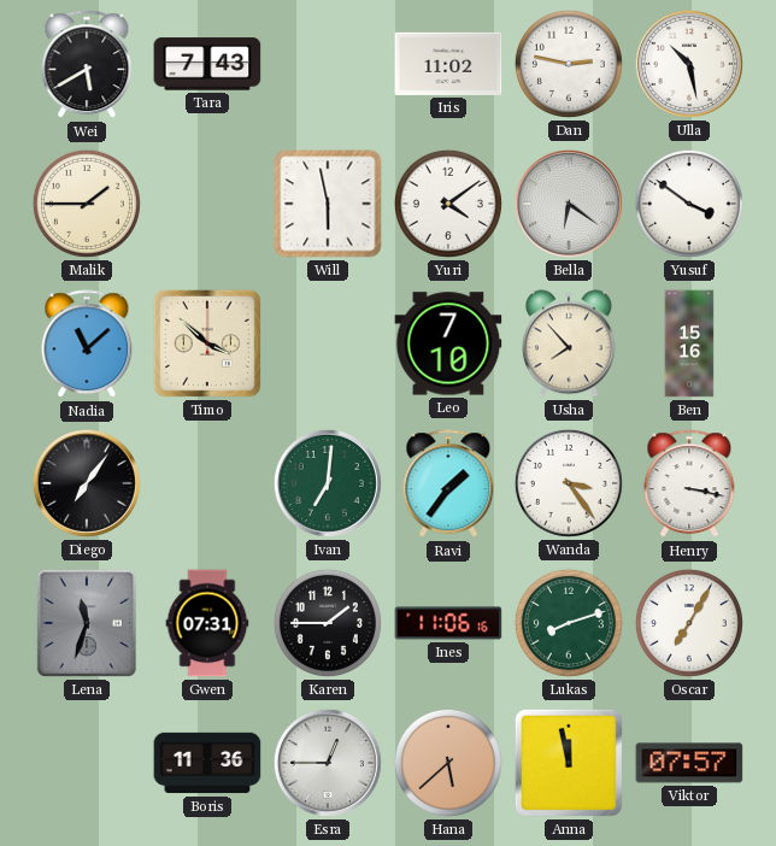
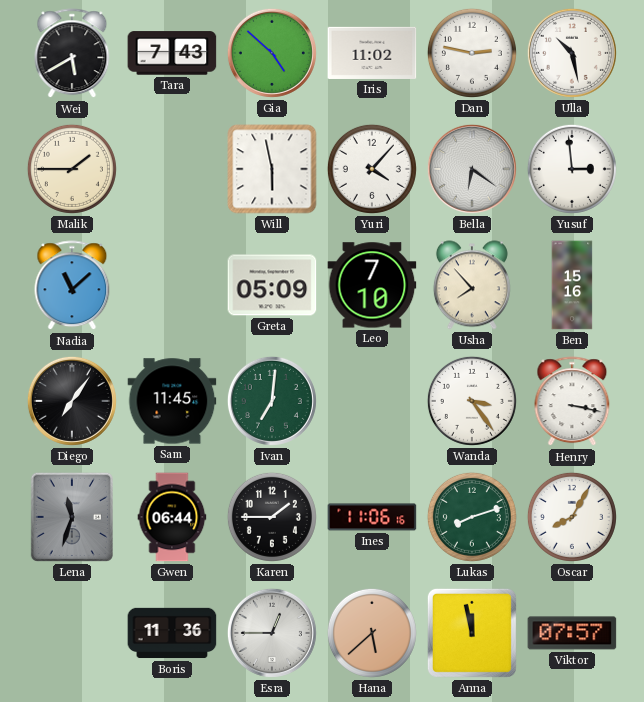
Gia: none -> 4:52 (272, 53)
Yuri: 4:09 -> 4:07 (372, 169)
Yusuf: 3:51 -> 2:59 (572, 169)
Timo: 3:52 -> none (207, 343)
Greta: none -> 05:09 (272, 285)
Sam: none -> 11:45 (172, 401)
Ravi: 1:36 -> none (448, 484)
Gwen: 07:31 -> 06:44 (172, 517)
Oscar: 7:05 -> 8:05 (572, 517)
